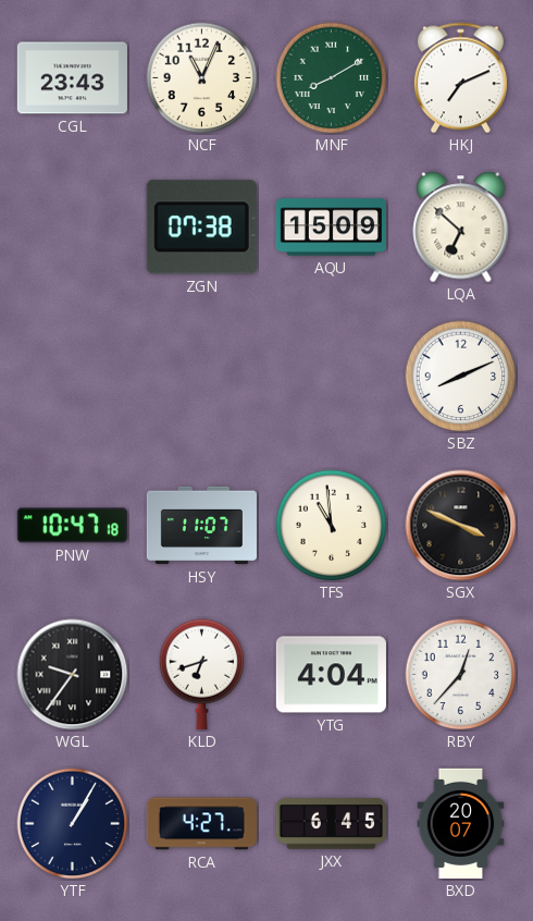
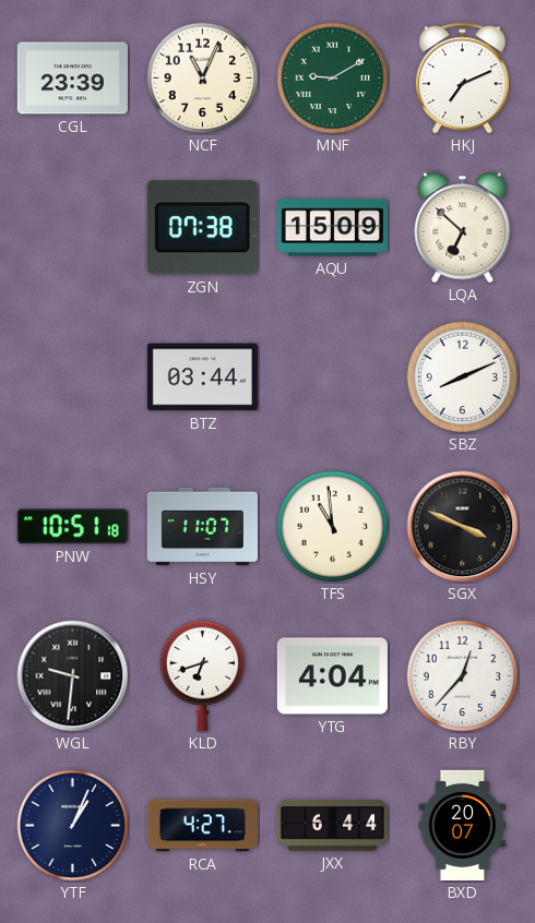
CGL: 23:43 -> 23:39 (72, 79)
MNF: 8:10 -> 9:10 (333, 79)
BTZ: none -> 03:44 (202, 377)
PNW: 10:47 -> 10:51 (72, 527)
WGL: 9:36 -> 9:31 (73, 676)
YTF: 1:05 -> 1:04 (73, 826)
JXX: 6:45 -> 6:44 (332, 826)
